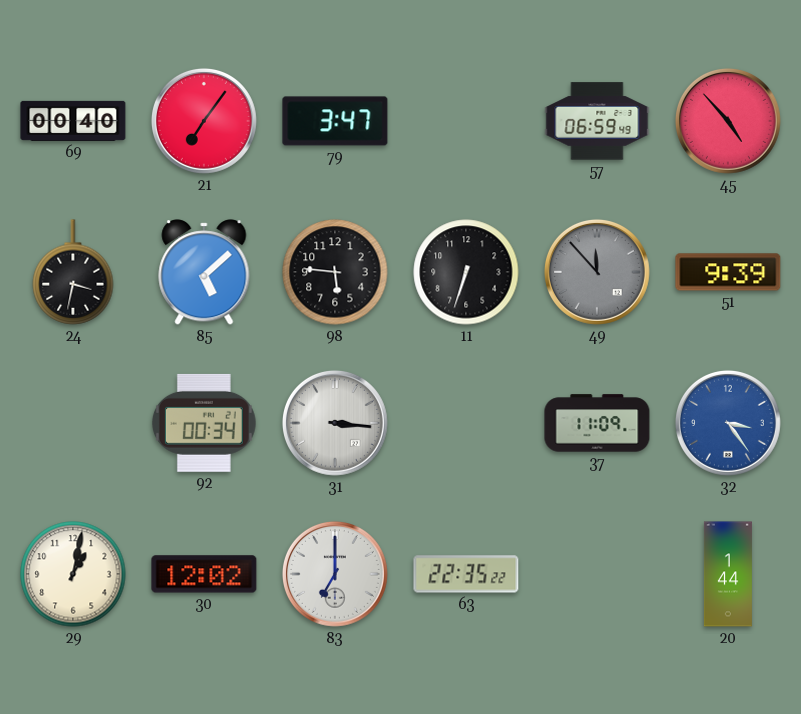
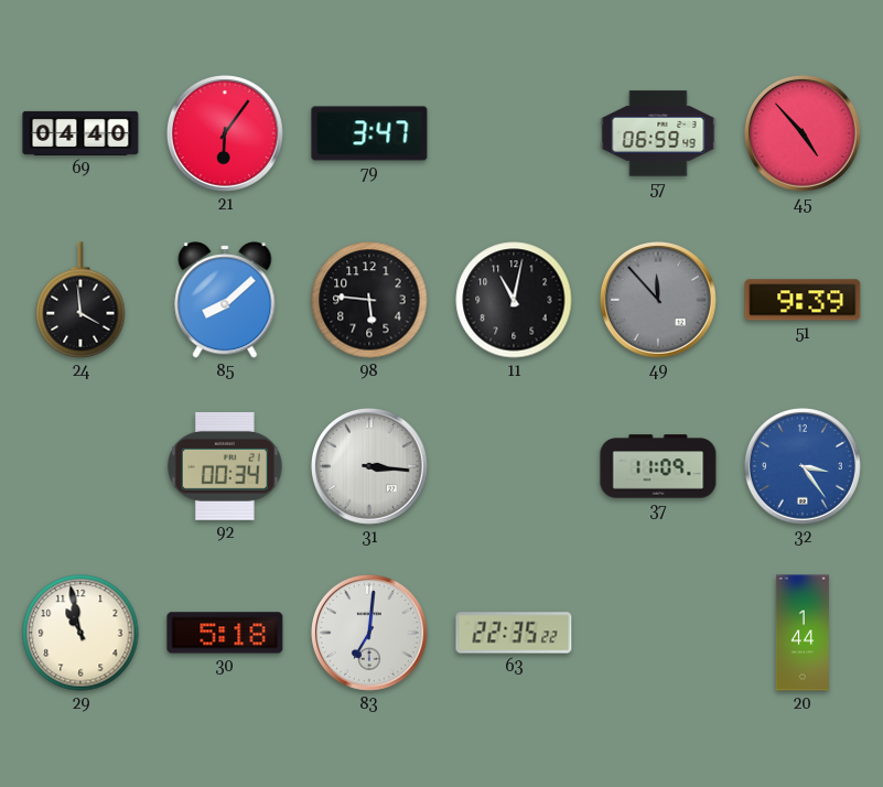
69: 00:40 -> 04:40 (80, 133)
21: 7:06 -> 6:06 (225, 133)
24: 3:32 -> 3:59 (80, 300)
85: 5:08 -> 8:08 (225, 300)
11: 6:33 -> 11:02 (514, 300)
29: 1:02 -> 10:58 (80, 633)
30: 12:02 -> 5:18 (225, 633)
83: 7:00 -> 7:01 (369, 633)
